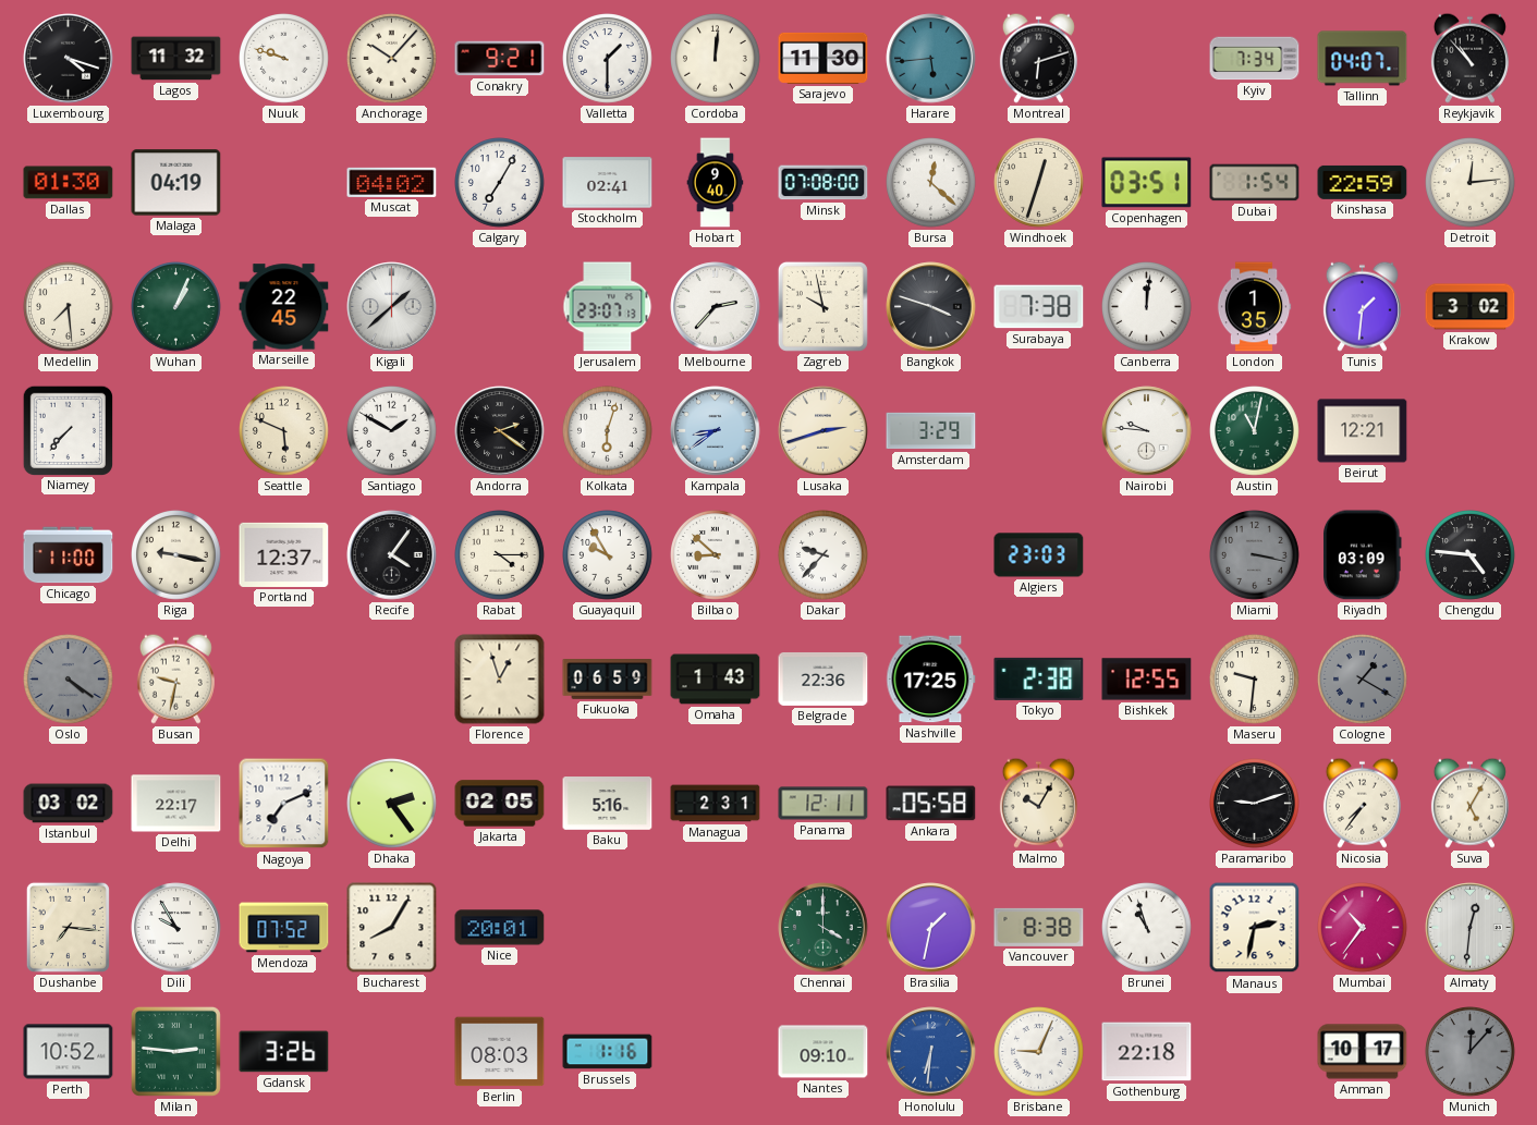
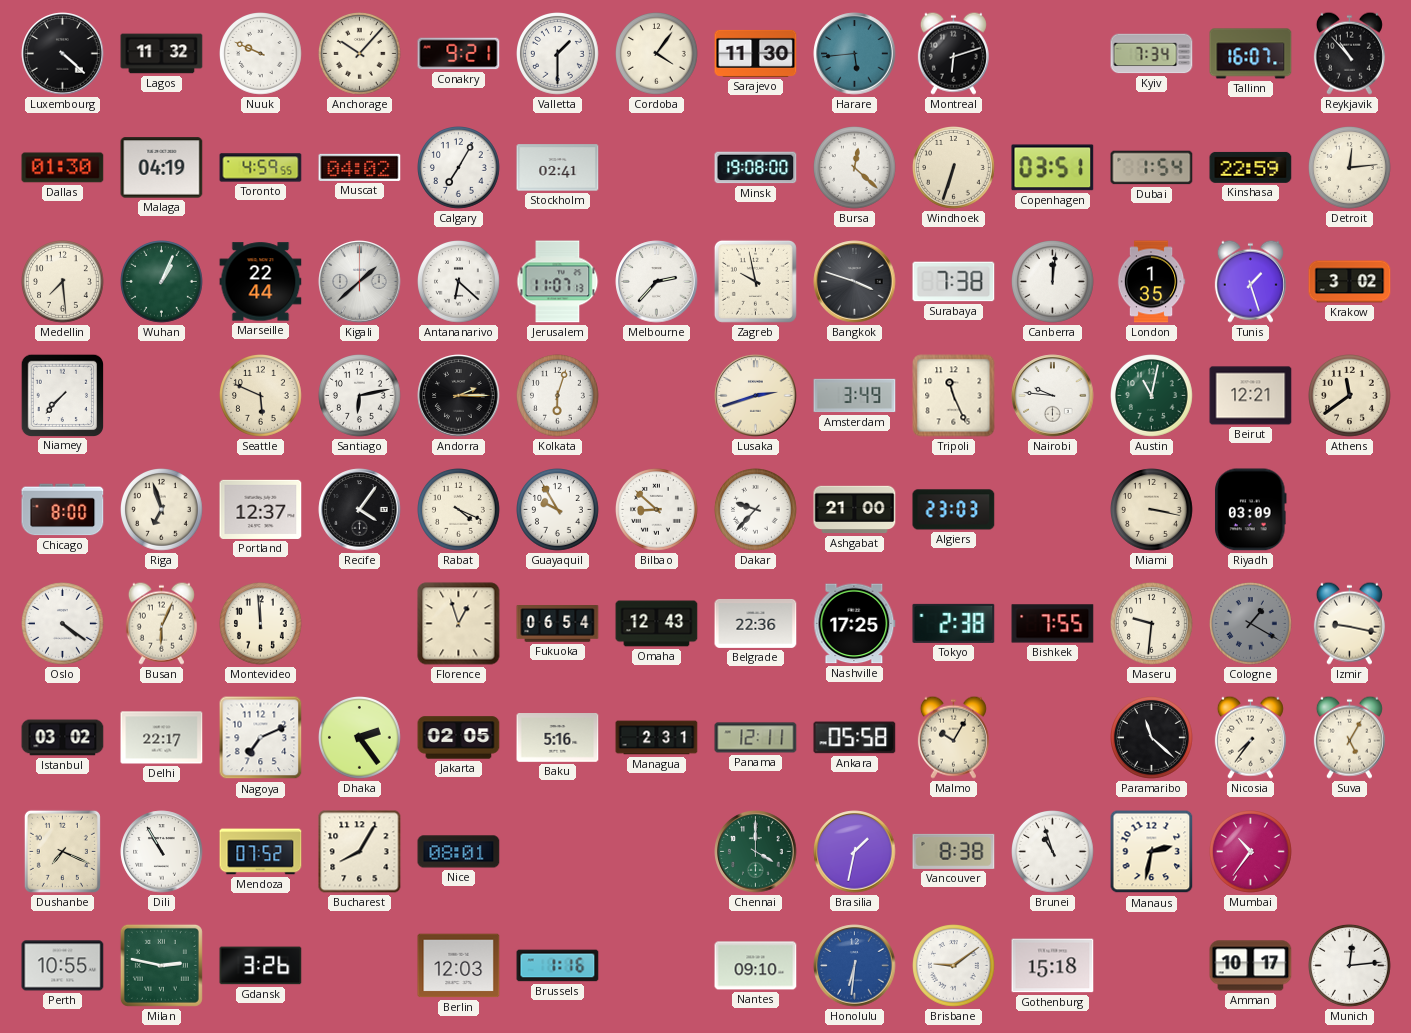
Luxembourg: 4:18 -> 4:22 (63, 54)
Nuuk: 9:48 -> 9:49 (261, 54)
Cordoba: 12:01 -> 4:06 (657, 54)
Tallinn: 04:07 -> 16:07 (1251, 54)
Toronto: none -> 4:59 (261, 168)
Hobart: 9:40 -> none (716, 183)
Minsk: 07:08 -> 19:08 (756, 168)
Windhoek: 12:33 -> 6:33 (954, 168)
Marseille: 22:45 -> 22:44 (261, 282)
Antananarivo: none -> 6:22 (459, 282)
Jerusalem: 23:07 -> 11:07 (558, 282)
Tunis: 1:31 -> 1:27 (1250, 281)
Santiago: 1:50 -> 6:13 (360, 396)
Andorra: 2:21 -> 2:15 (459, 396)
Kampala: 8:39 -> none (716, 431)
Amsterdam: 3:29 -> 3:49 (855, 396)
Tripoli: none -> 11:26 (954, 396)
Athens: none -> 11:39 (1350, 396)
Chicago: 11:00 -> 8:00 (63, 510)
Riga: 9:17 -> 6:57 (162, 510)
Rabat: 4:15 -> 4:19 (459, 510)
Ashgabat: none -> 21:00 (855, 510)
Miami dial: grey -> cream (1152, 510)
Chengdu: 4:46 -> none (1471, 555)
Oslo dial: grey -> white (63, 624)
Busan: 9:32 -> 6:04 (161, 623)
Montevideo: none -> 11:59 (261, 624)
Fukuoka: 06:59 -> 06:54 (558, 624)
Omaha: 1:43 -> 12:43 (657, 624)
Bishkek: 12:55 -> 7:55 (1053, 624)
Izmir: none -> 9:17 (1349, 623)
Paramaribo: 9:12 -> 11:22 (1152, 738)
Dushanbe: 7:16 -> 7:19 (62, 851)
Dili: 9:55 -> 10:55 (162, 852)
Nice: 20:01 -> 08:01 (459, 852)
Almaty: 12:31 -> none (1471, 928)
Perth: 10:52 -> 10:55 (63, 966)
Milan: 2:46 -> 2:47 (161, 965)
Berlin: 08:03 -> 12:03 (459, 966)
Brisbane: 9:04 -> 9:09 (954, 966)
Gothenburg: 22:18 -> 15:18 (1053, 966)
Munich: 12:07 -> 12:14 (1350, 966)
Munich dial: grey -> white (1350, 966)
